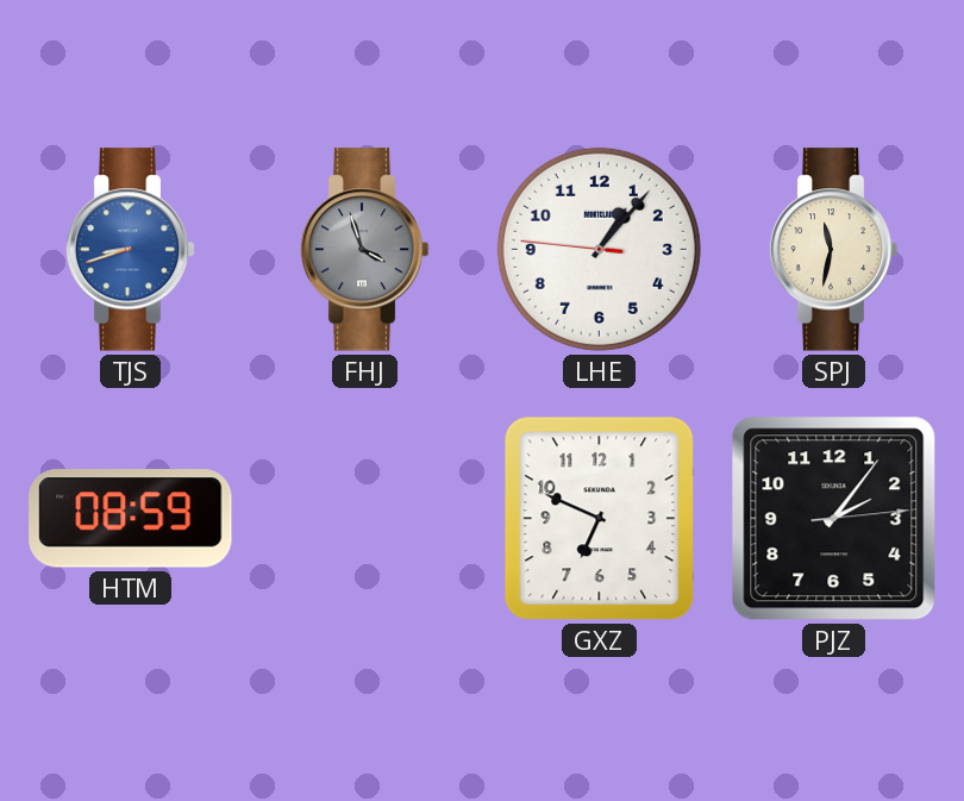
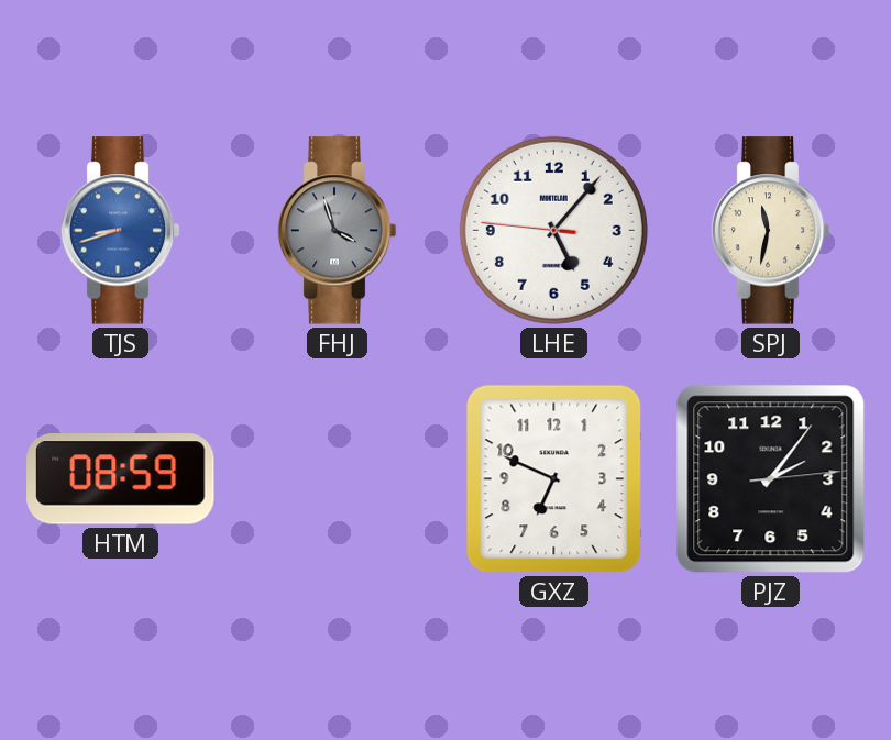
LHE: 1:06 -> 5:06 (553, 230)
